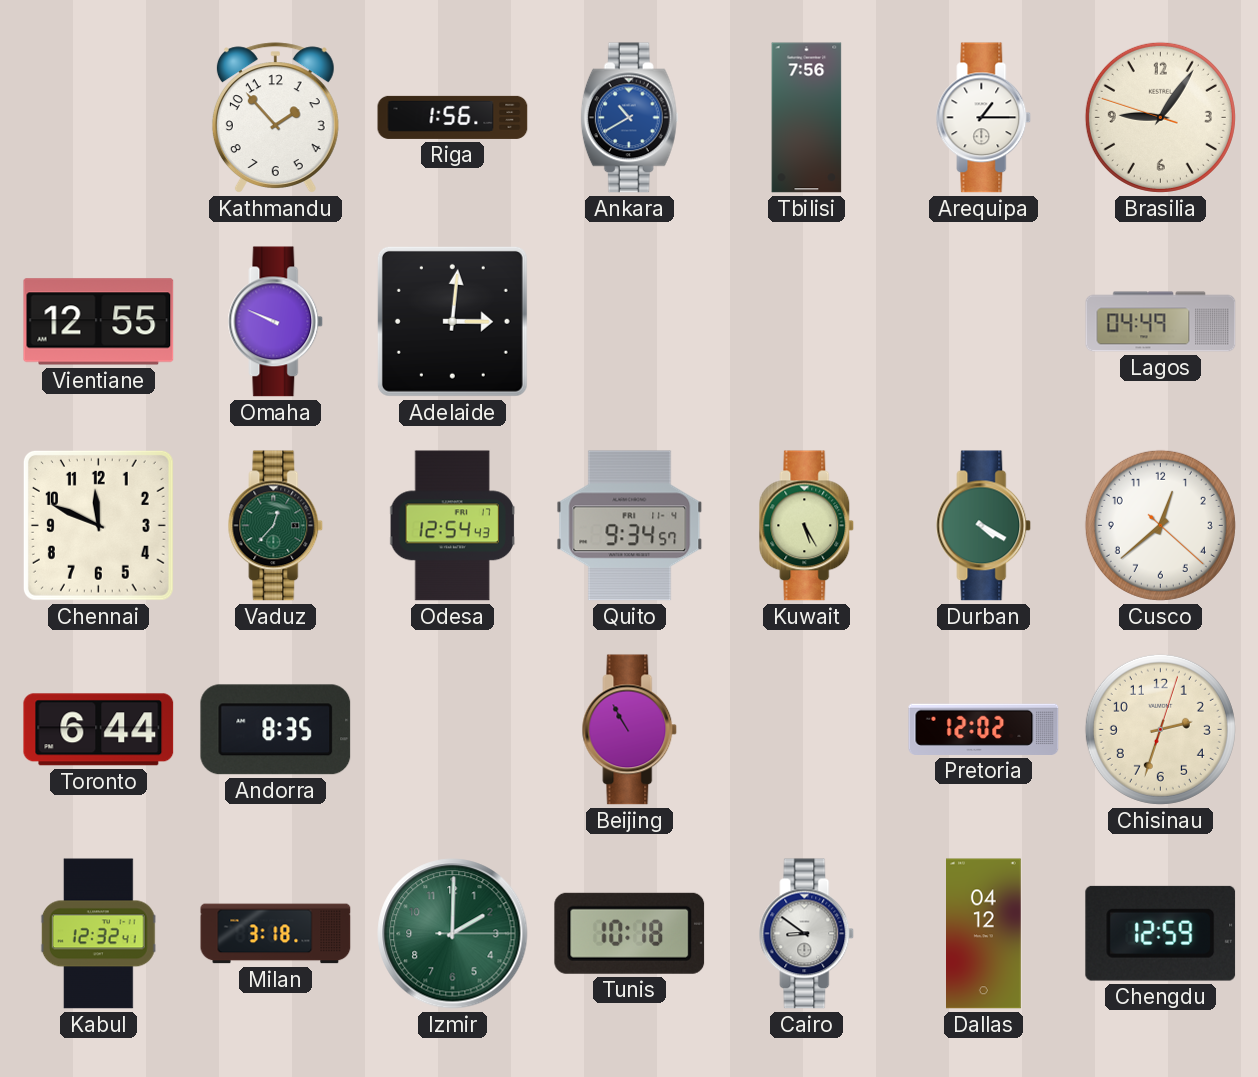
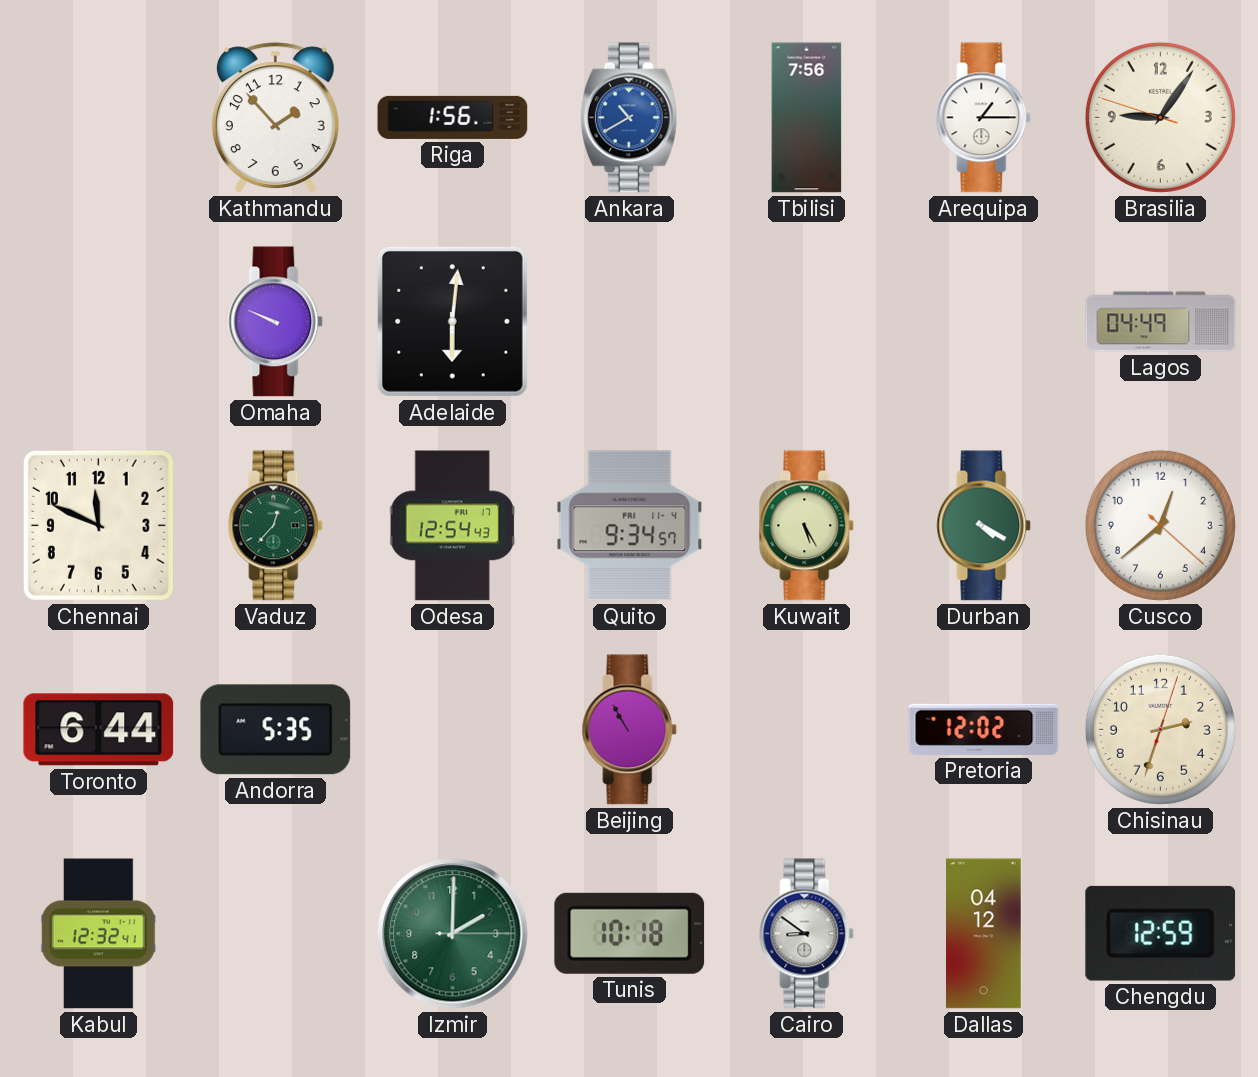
Vientiane: 12:55 -> none (99, 322)
Adelaide: 3:01 -> 6:01 (452, 321)
Andorra: 8:35 -> 5:35 (276, 730)
Milan: 3:18 -> none (276, 934)
